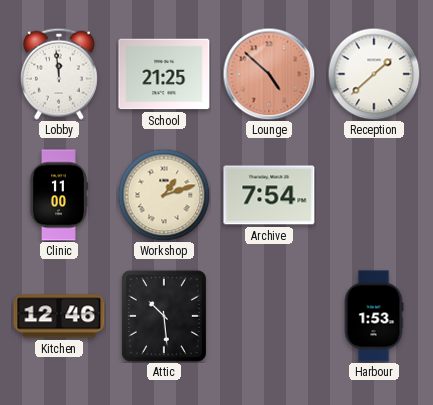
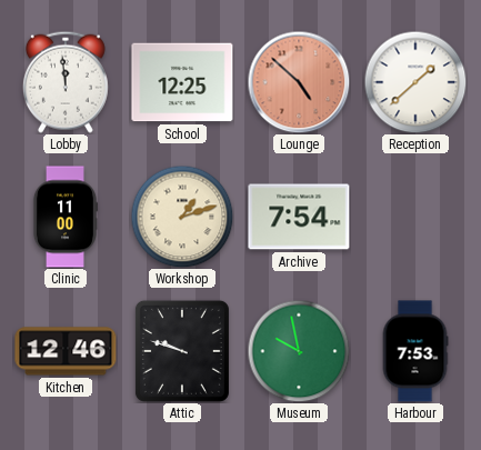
School: 21:25 -> 12:25 (182, 82)
Attic: 10:29 -> 9:48 (182, 351)
Museum: none -> 9:58 (299, 351)
Harbour: 1:53 -> 7:53 (415, 351)
